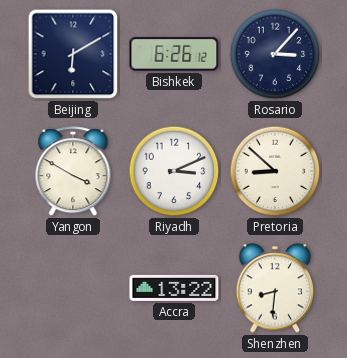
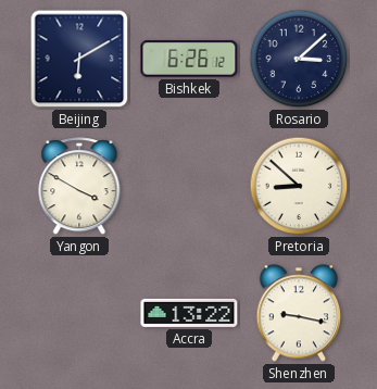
Rosario: 3:07 -> 3:08 (299, 59)
Riyadh: 3:11 -> none (174, 171)
Shenzhen: 8:31 -> 9:17 (299, 313)
